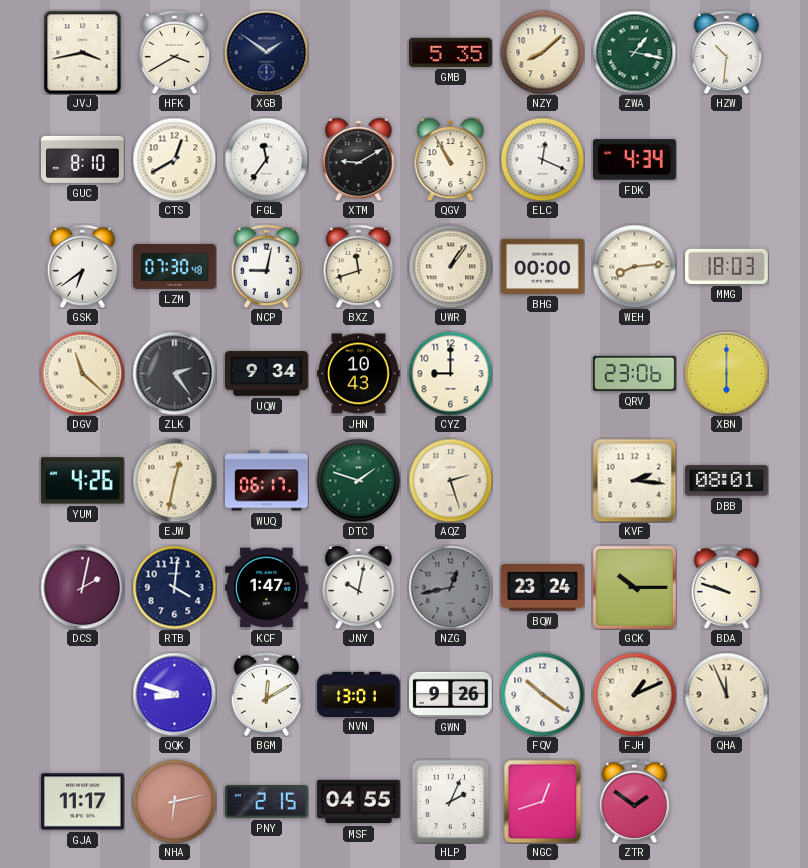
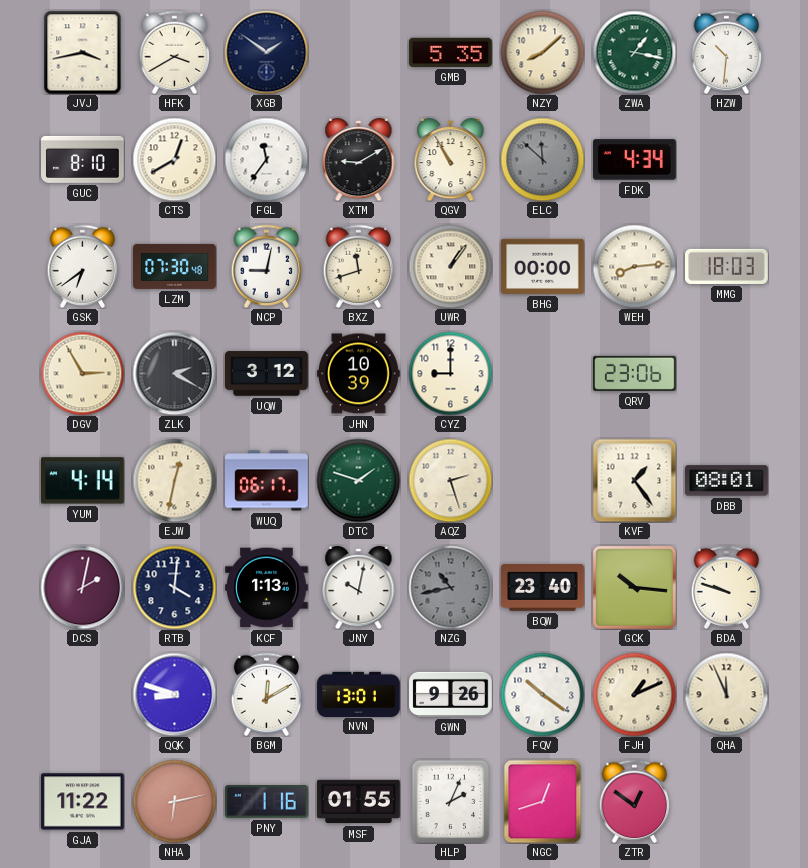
ELC: 12:19 -> 11:52 (542, 159)
ELC dial: white -> grey (542, 159)
DGV: 11:22 -> 2:55 (82, 373)
ZLK: 2:24 -> 2:20 (174, 373)
UQW: 9:34 -> 3:12 (267, 374)
JHN: 10:43 -> 10:39 (359, 374)
XBN: 6:00 -> none (726, 373)
YUM: 4:26 -> 4:14 (83, 481)
KVF: 2:16 -> 1:24 (634, 480)
KCF: 1:47 -> 1:13 (267, 588)
NZG: 12:43 -> 10:43 (450, 587)
BQW: 23:24 -> 23:40 (543, 587)
GCK: 10:15 -> 10:16 (634, 587)
GJA: 11:17 -> 11:22 (83, 802)
PNY: 2:15 -> 1:16 (267, 802)
MSF: 04:55 -> 01:55 (359, 802)
ZTR: 1:51 -> 12:51 (635, 801)
